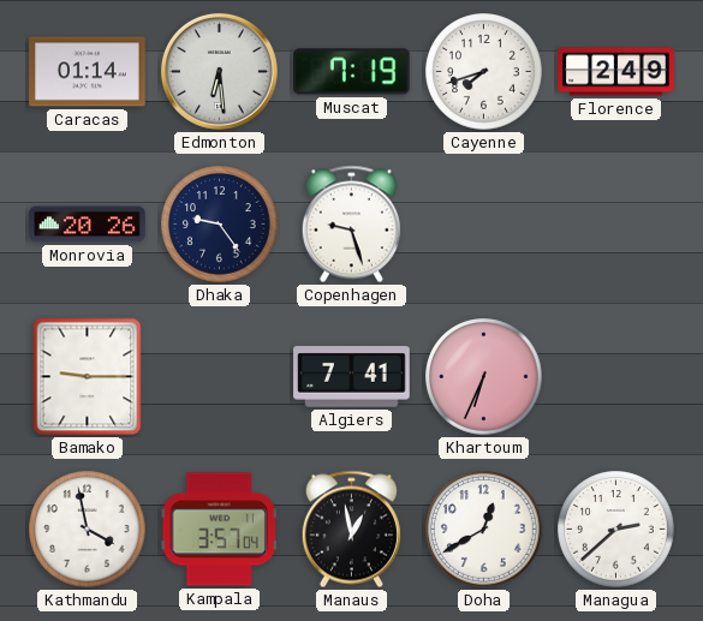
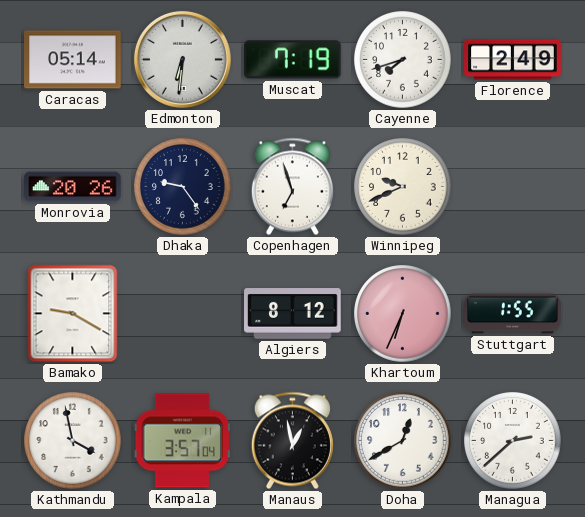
Caracas: 01:14 -> 05:14 (73, 60)
Edmonton: 6:29 -> 6:31 (182, 59)
Copenhagen: 9:27 -> 6:57 (292, 187)
Winnipeg: none -> 9:41 (403, 187)
Bamako: 9:15 -> 9:20 (73, 314)
Algiers: 7:41 -> 8:12 (293, 314)
Stuttgart: none -> 1:55 (513, 314)
